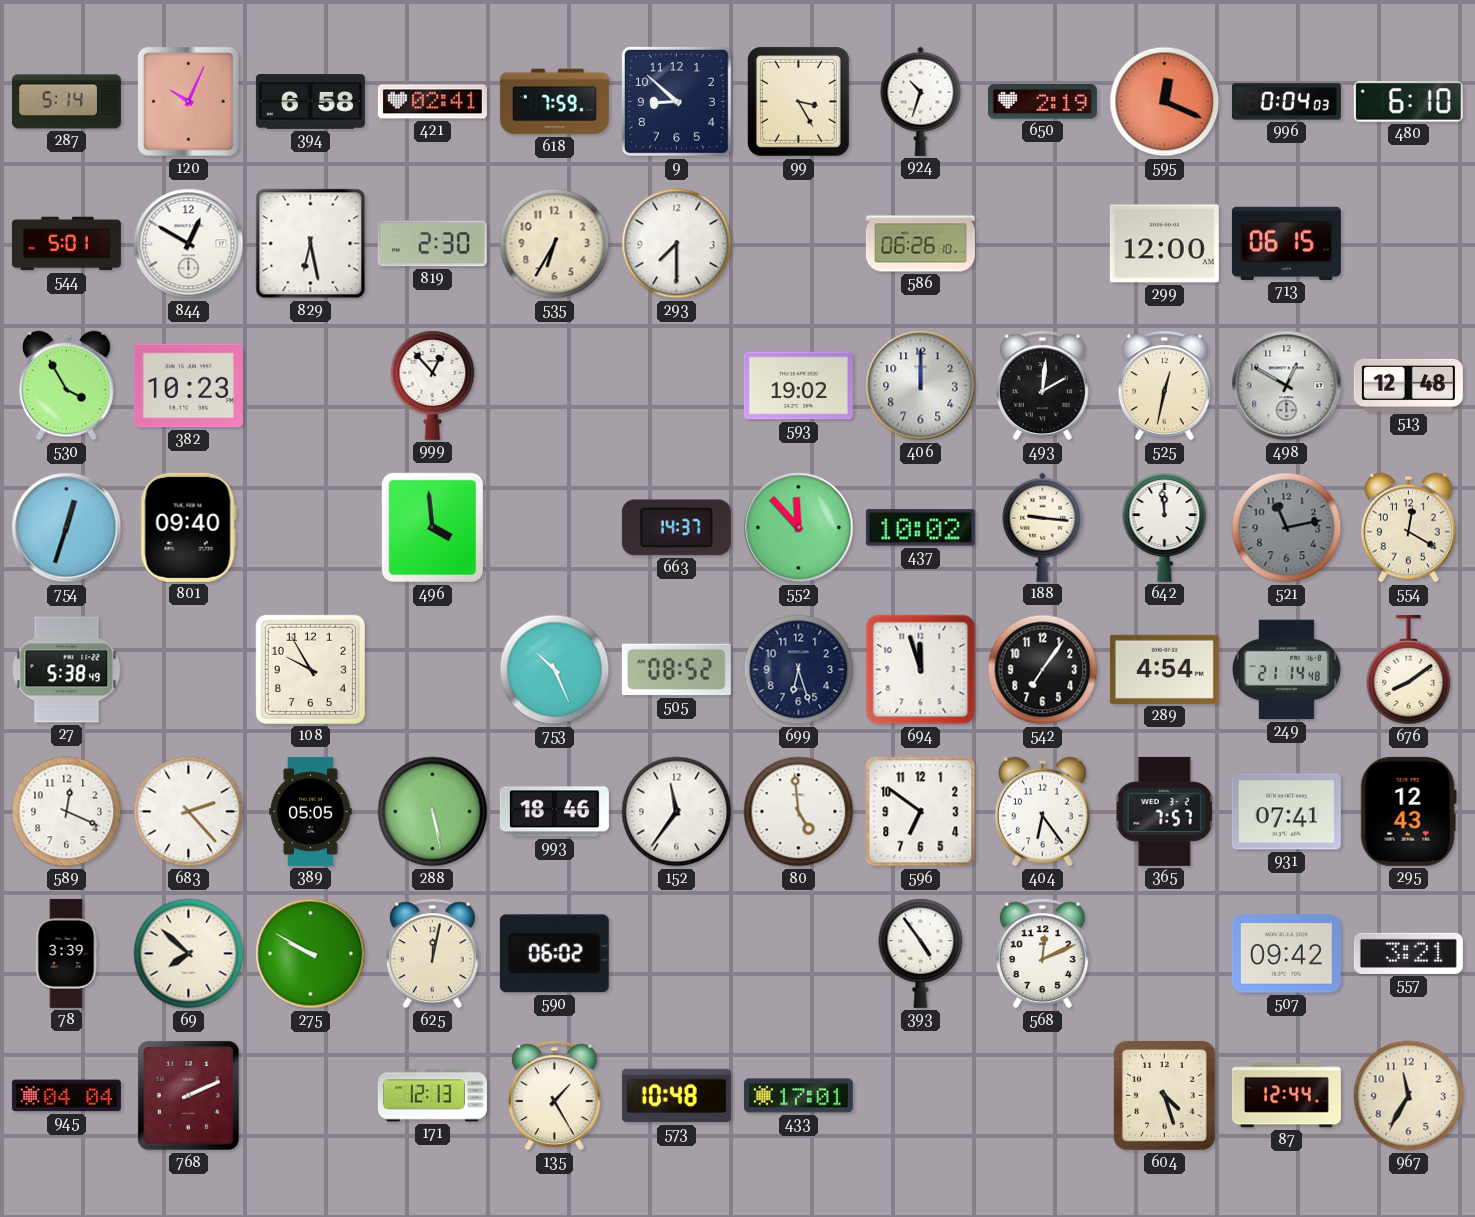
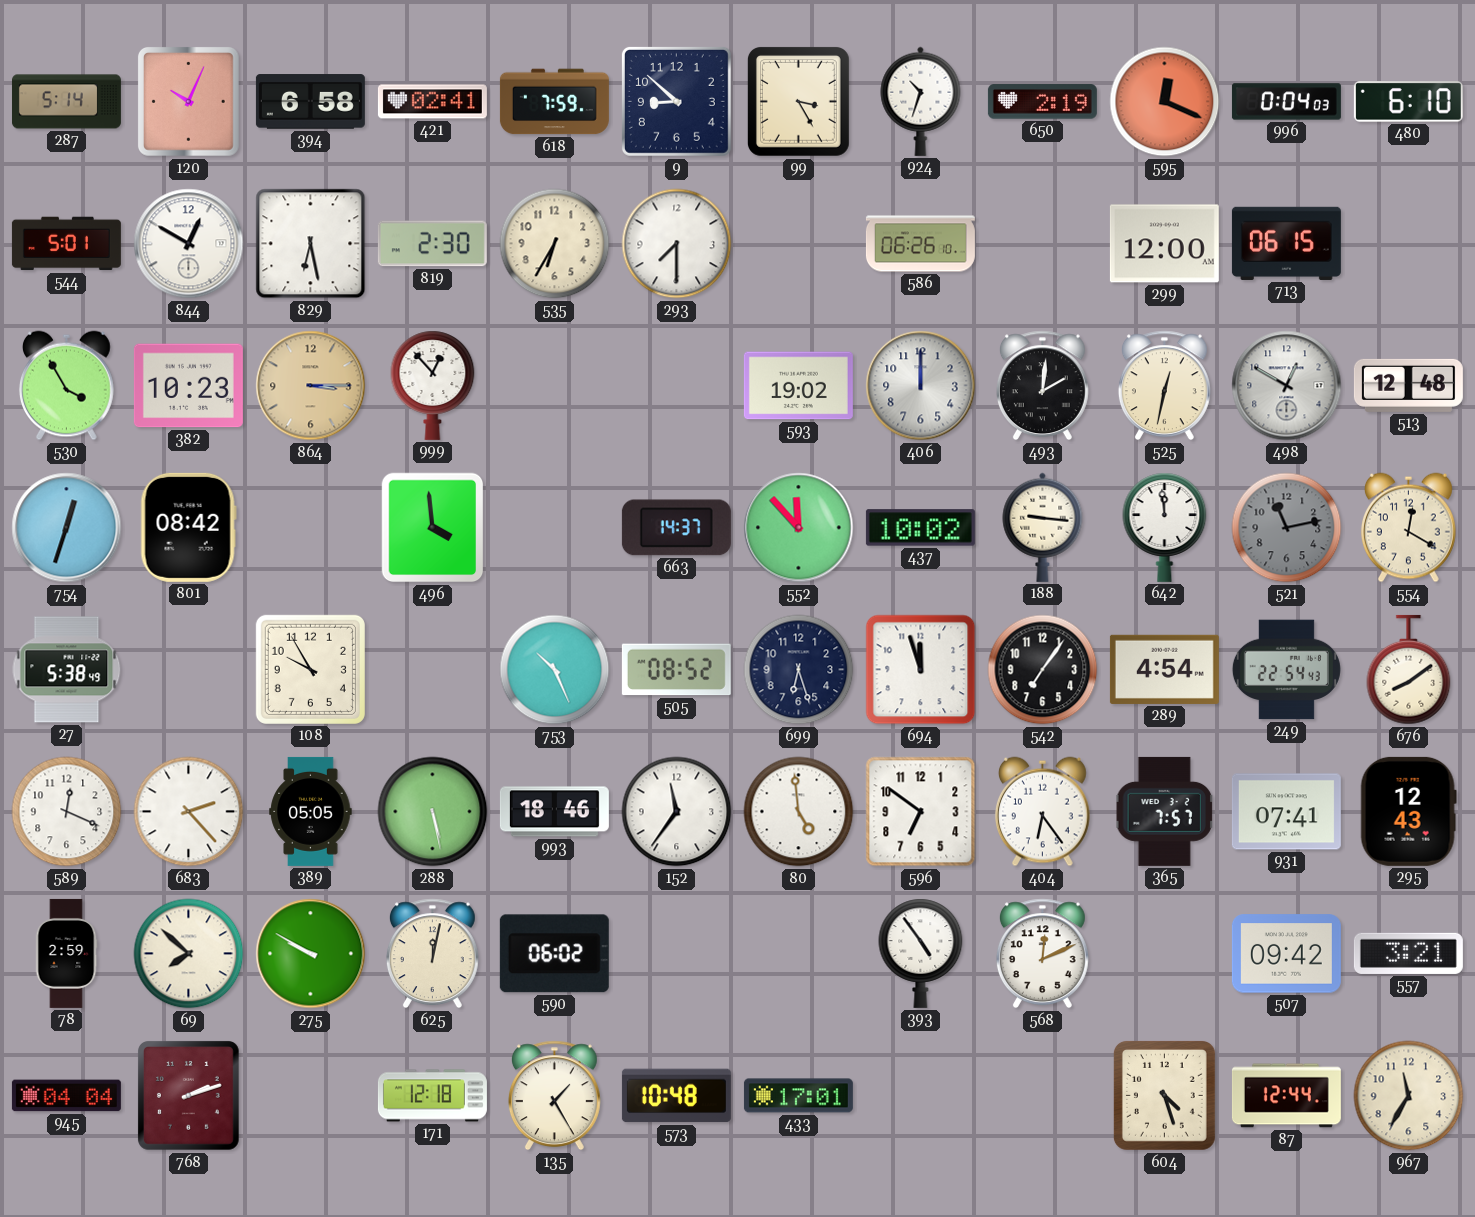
864: none -> 3:15 (311, 386)
801: 09:40 -> 08:42 (188, 527)
249: 21:14 -> 22:54 (1286, 670)
78: 3:39 -> 2:59 (66, 953)
768: 2:11 -> 2:12 (188, 1096)
171: 12:13 -> 12:18 (432, 1096)
